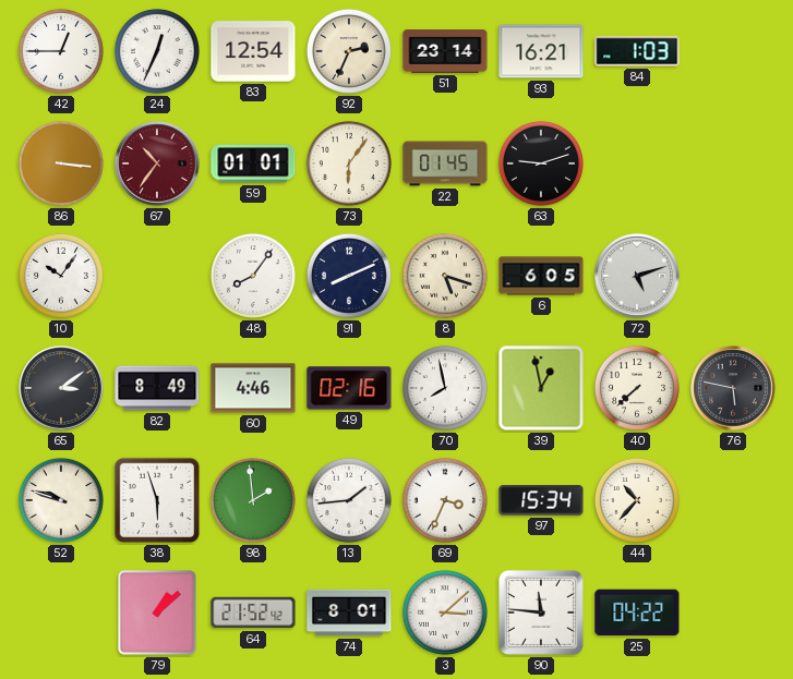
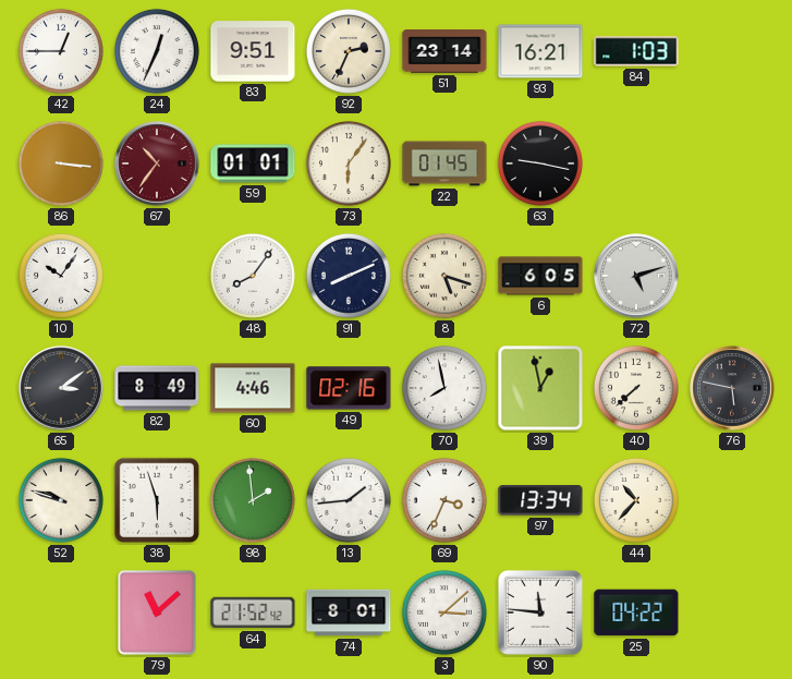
83: 12:54 -> 9:51 (253, 51)
63: 9:12 -> 9:17 (540, 163)
97: 15:34 -> 13:34 (540, 500)
79: 1:08 -> 11:08 (158, 614)
